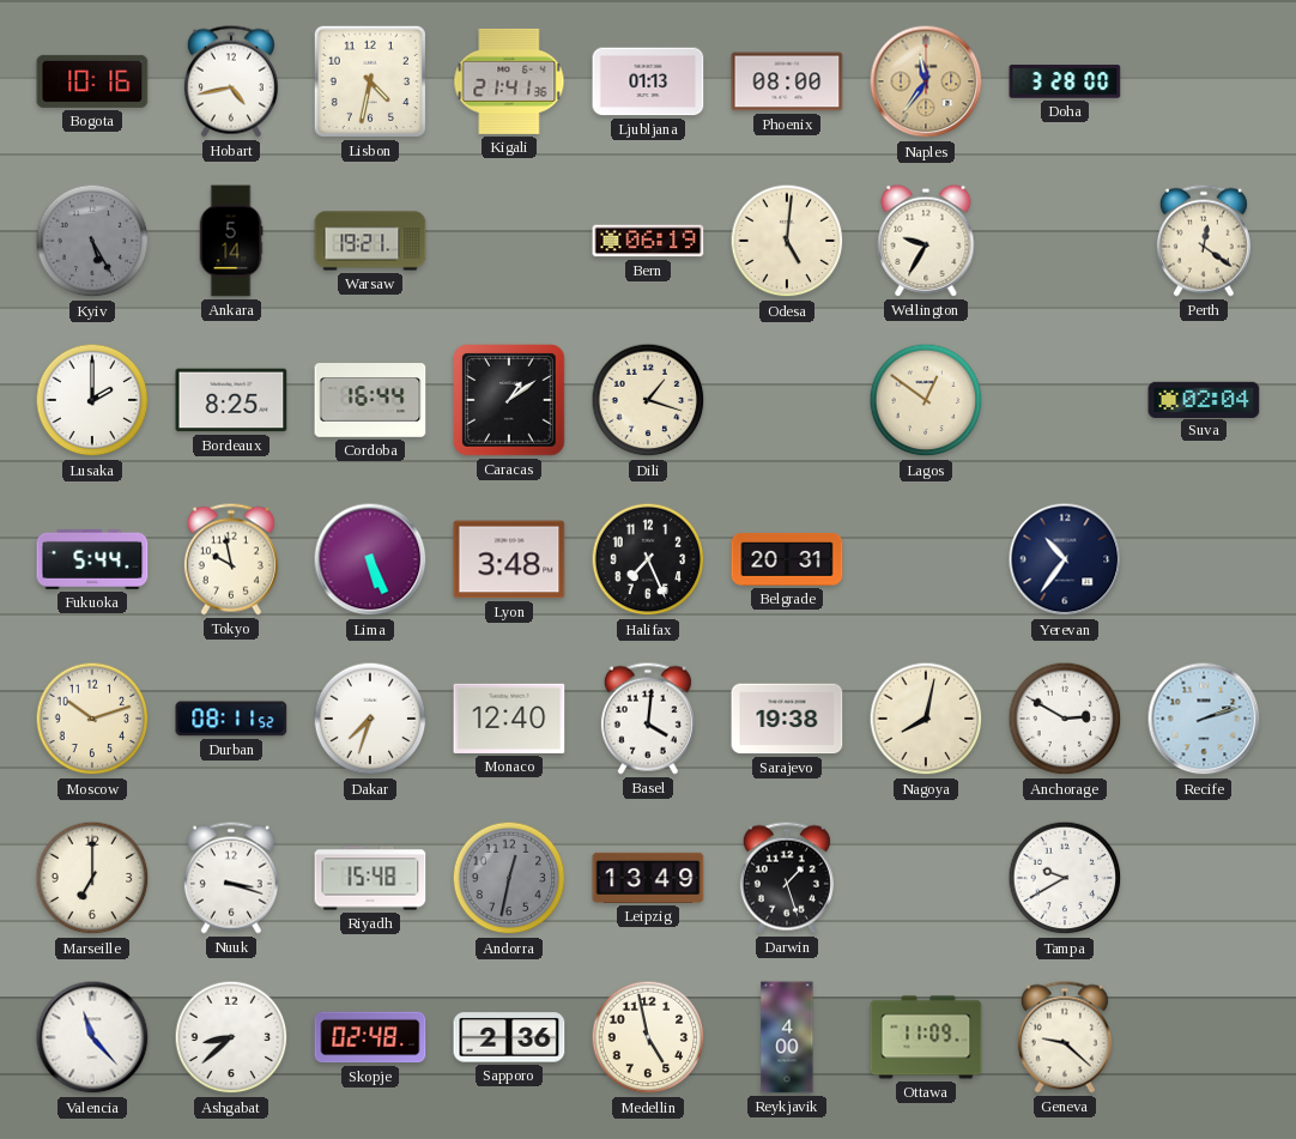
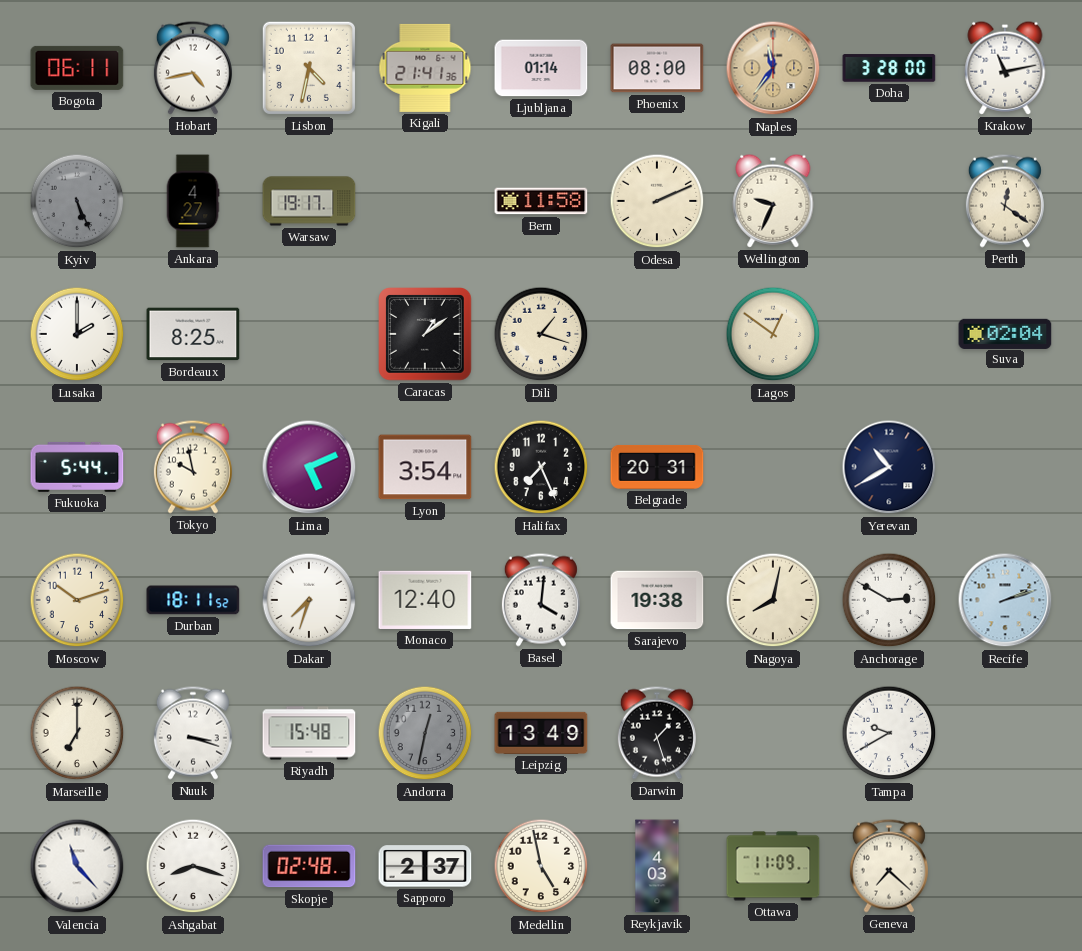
Bogota: 10:16 -> 06:11 (77, 68)
Ljubljana: 01:13 -> 01:14 (541, 68)
Krakow: none -> 11:13 (1005, 68)
Kyiv: 5:25 -> 5:26 (77, 201)
Ankara: 5:14 -> 4:27 (193, 201)
Warsaw: 19:21 -> 19:17 (309, 201)
Bern: 06:19 -> 11:58 (541, 201)
Odesa: 5:01 -> 2:11 (657, 201)
Wellington: 9:35 -> 9:34 (773, 201)
Cordoba: 16:44 -> none (370, 400)
Lima: 5:26 -> 5:11 (309, 467)
Lyon: 3:48 -> 3:54 (425, 467)
Yerevan: 10:36 -> 10:40 (889, 467)
Durban: 08:11 -> 18:11 (193, 600)
Ashgabat: 8:38 -> 8:18 (193, 866)
Sapporo: 2:36 -> 2:37 (425, 866)
Reykjavik: 4:00 -> 4:03 (657, 866)
Geneva: 9:22 -> 7:22 (889, 866)
